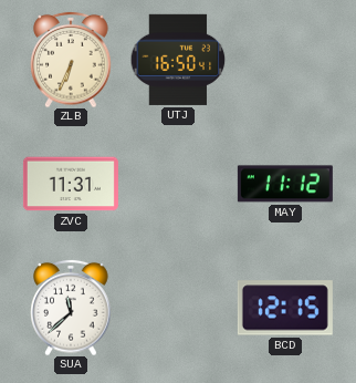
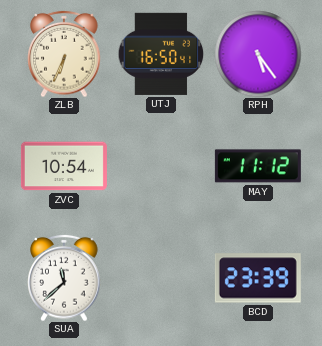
RPH: none -> 5:24 (258, 54)
ZVC: 11:31 -> 10:54 (64, 166)
BCD: 12:15 -> 23:39 (258, 278)
